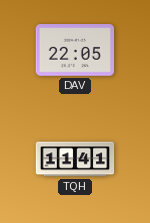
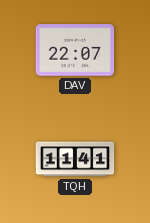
DAV: 22:05 -> 22:07 (75, 50)
